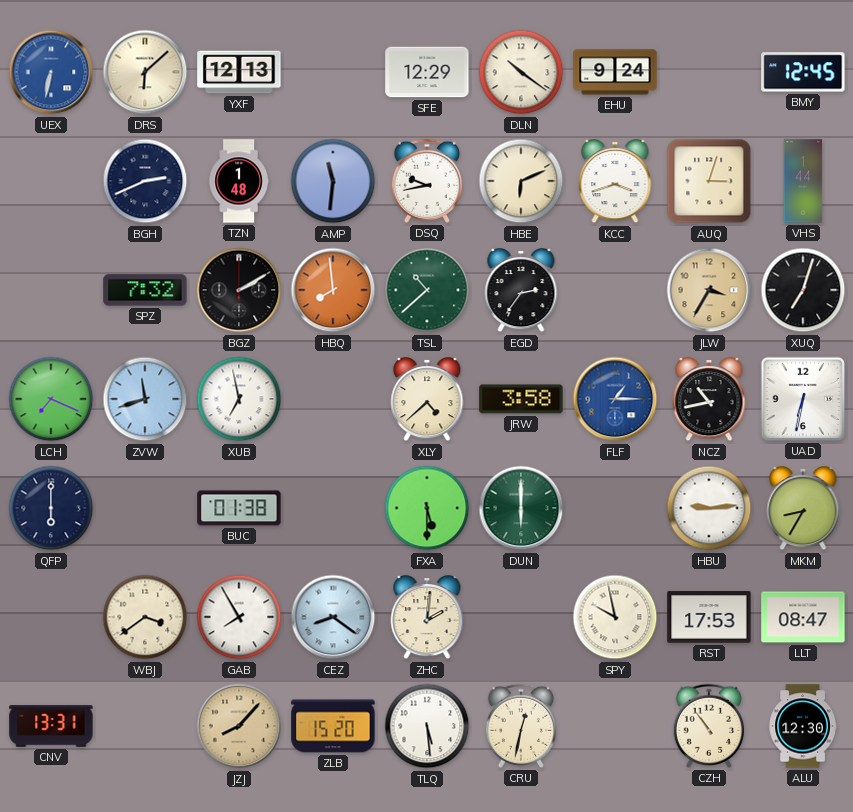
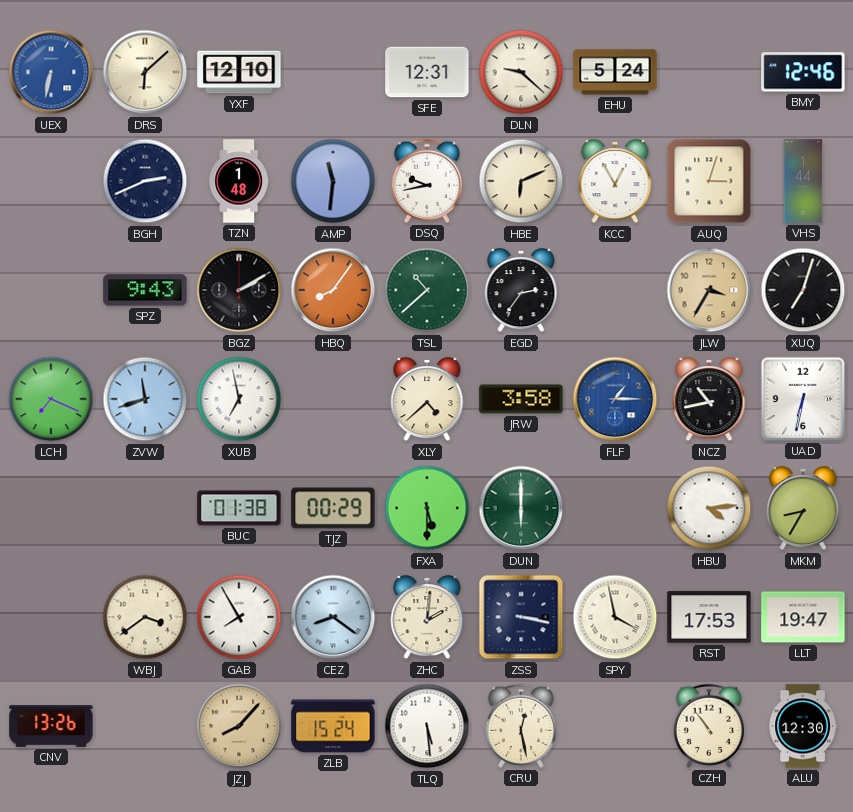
YXF: 12:13 -> 12:10 (239, 72)
SFE: 12:29 -> 12:31 (427, 72)
DLN: 10:21 -> 9:22 (521, 72)
EHU: 9:24 -> 5:24 (615, 72)
BMY: 12:45 -> 12:46 (803, 72)
KCC: 3:42 -> 12:55 (615, 181)
SPZ: 7:32 -> 9:43 (145, 290)
HBQ: 7:59 -> 8:06 (333, 290)
QFP: 6:00 -> none (51, 508)
TJZ: none -> 00:29 (333, 508)
HBU: 9:14 -> 4:14 (709, 508)
ZSS: none -> 3:17 (521, 617)
SPY: 9:58 -> 3:58 (615, 617)
LLT: 08:47 -> 19:47 (803, 617)
CNV: 13:31 -> 13:26 (51, 727)
ZLB: 15:20 -> 15:24 (333, 726)
CRU: 12:32 -> 12:28 (520, 726)
